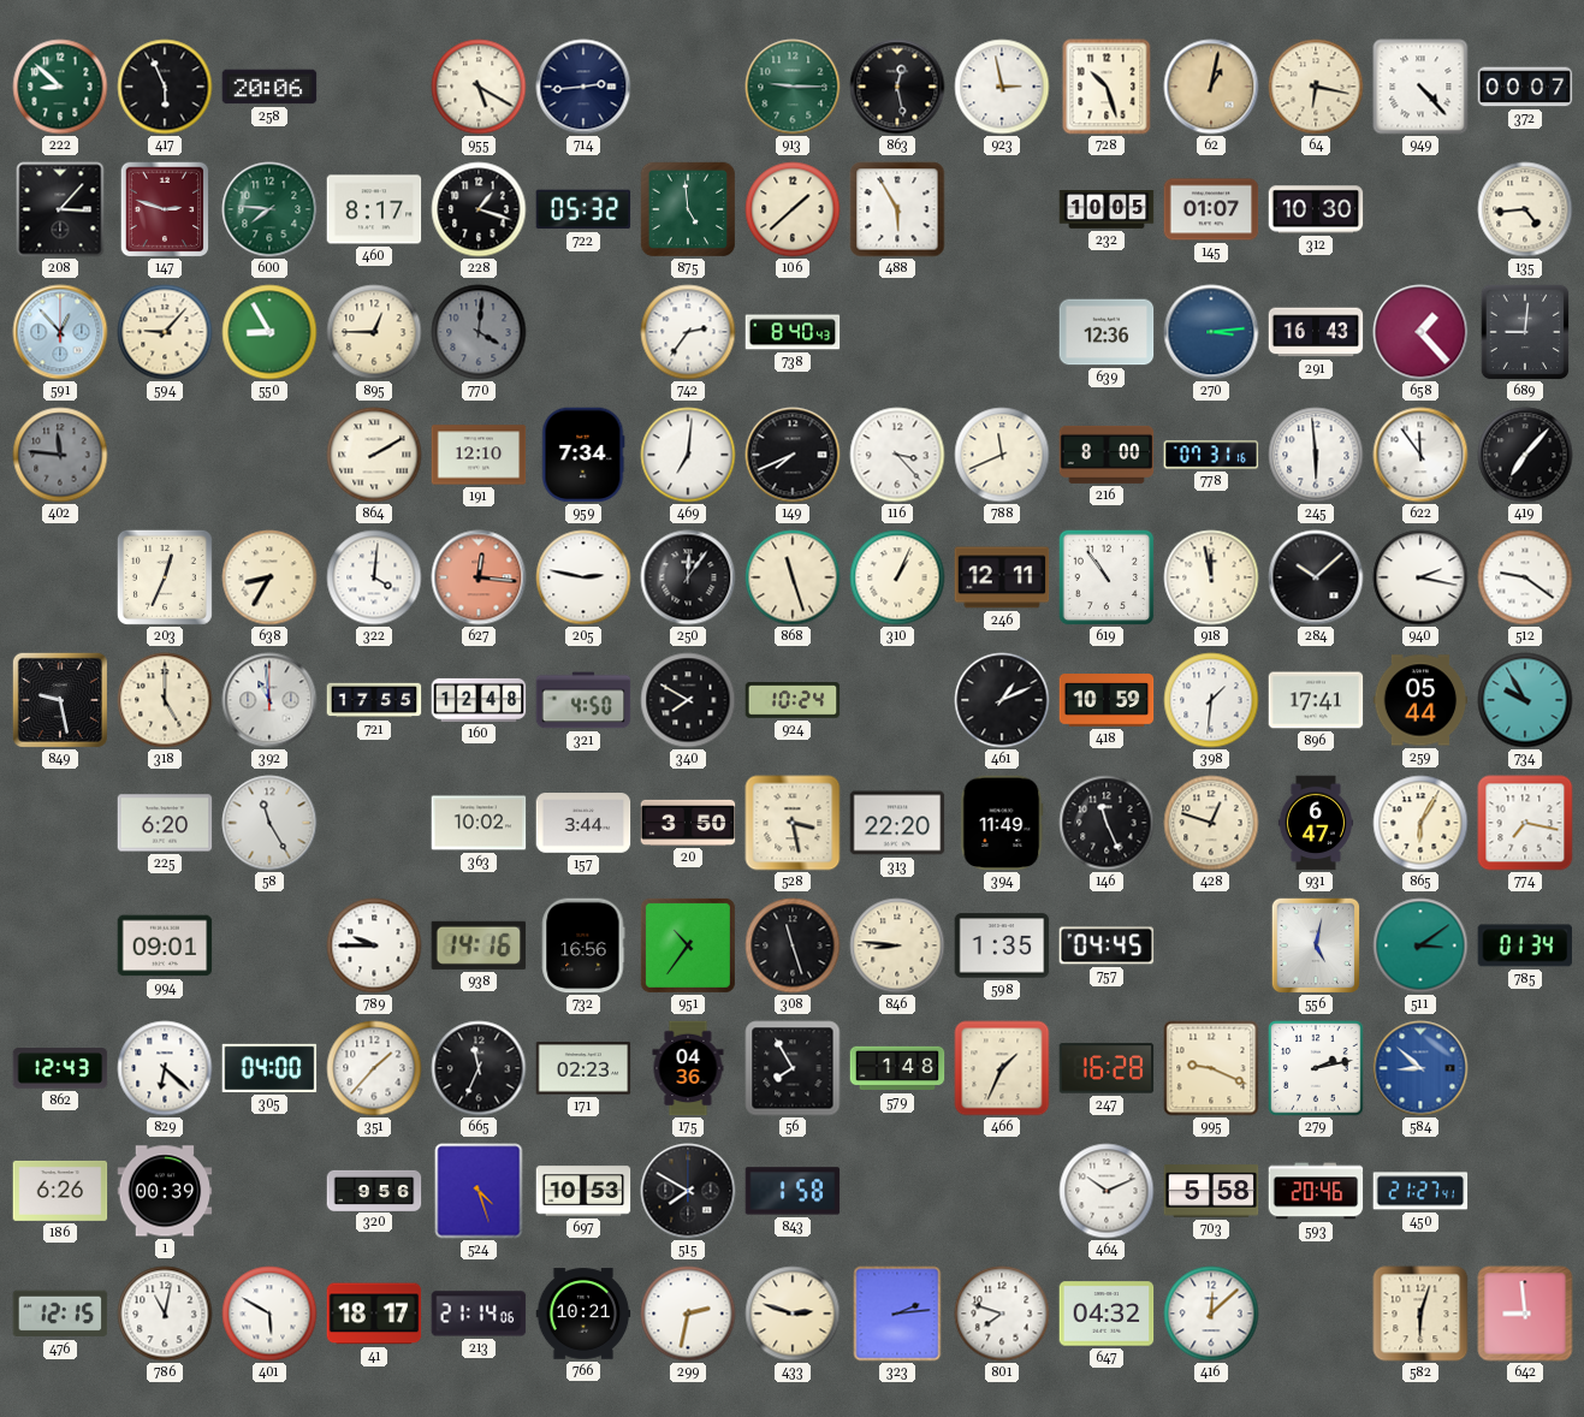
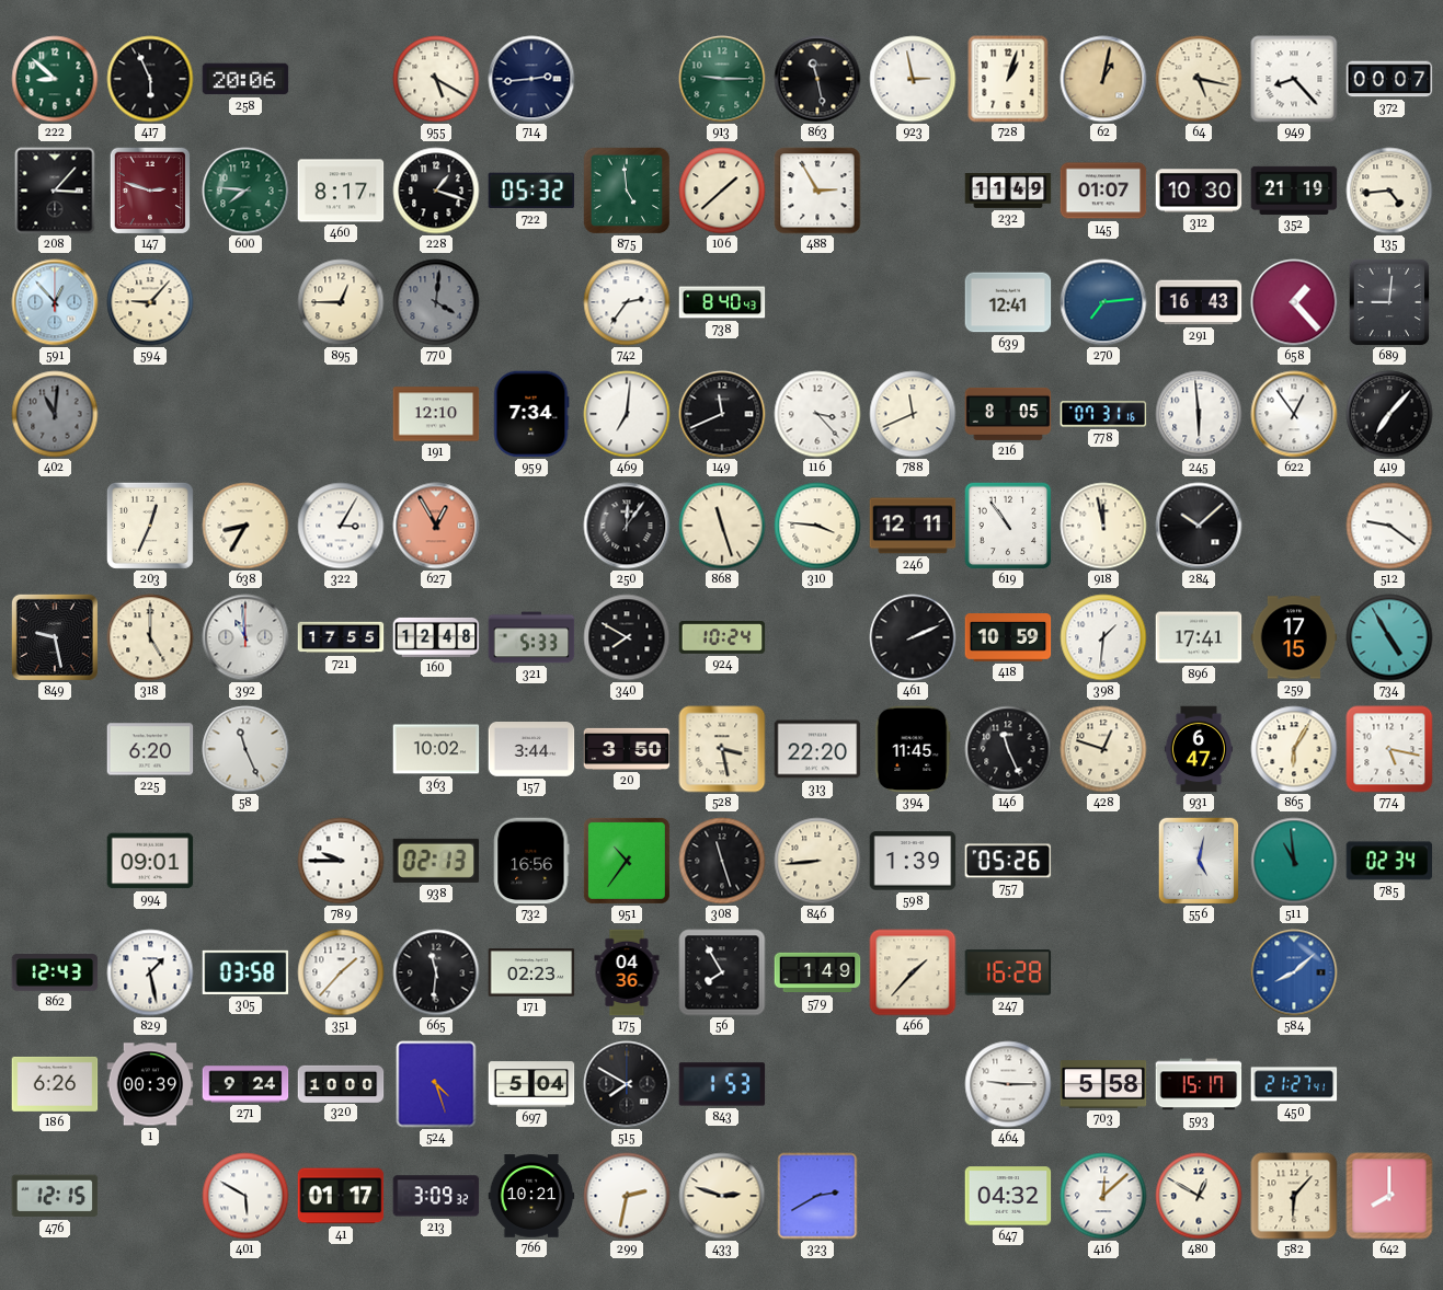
863: 12:28 -> 11:28 (817, 79)
728: 10:27 -> 1:03 (1008, 79)
64: 6:17 -> 5:17 (1199, 79)
949: 4:23 -> 8:23 (1294, 79)
488: 5:55 -> 2:55 (817, 191)
232: 10:05 -> 11:49 (1008, 192)
352: none -> 21:19 (1294, 189)
550: 8:55 -> none (269, 332)
639: 12:36 -> 12:41 (1008, 302)
270: 3:14 -> 7:14 (1103, 302)
402: 11:46 -> 11:01 (55, 414)
864: 2:10 -> none (374, 455)
149: 7:41 -> 11:41 (722, 414)
216: 8:00 -> 8:05 (1008, 414)
622: 11:54 -> 12:54 (1294, 414)
322: 4:01 -> 3:05 (341, 526)
627: 12:16 -> 12:55 (436, 526)
205: 2:47 -> none (583, 577)
310: 1:04 -> 3:46 (817, 526)
940: 2:17 -> none (1420, 577)
321: 4:50 -> 5:33 (531, 637)
461: 1:11 -> 2:11 (913, 637)
259: 05:44 -> 17:15 (1294, 637)
734: 9:55 -> 4:55 (1389, 637)
58: 11:25 -> 11:26 (245, 749)
394: 11:49 -> 11:45 (913, 749)
774: 7:17 -> 5:17 (1389, 749)
938: 14:16 -> 02:13 (436, 861)
846: 8:46 -> 8:44 (817, 861)
598: 1:35 -> 1:39 (913, 861)
757: 04:45 -> 05:26 (1008, 861)
511: 3:09 -> 10:59 (1294, 861)
785: 01:34 -> 02:34 (1389, 861)
829: 6:22 -> 1:28 (150, 972)
305: 04:00 -> 03:58 (245, 972)
665: 11:34 -> 11:31 (436, 972)
579: 1:48 -> 1:49 (817, 972)
466: 1:34 -> 1:37 (913, 972)
995: 9:19 -> none (1211, 1068)
279: 2:13 -> none (1316, 1068)
584: 8:52 -> 8:08 (1294, 972)
271: none -> 9:24 (245, 1084)
320: 9:56 -> 10:00 (341, 1083)
697: 10:53 -> 5:04 (531, 1084)
843: 1:58 -> 1:53 (722, 1084)
464: 10:11 -> 9:15 (1008, 1084)
593: 20:46 -> 15:17 (1199, 1084)
786: 11:02 -> none (165, 1314)
41: 18:17 -> 01:17 (341, 1196)
213: 21:14 -> 3:09 (436, 1196)
323: 2:14 -> 2:40 (817, 1196)
801: 7:48 -> none (1002, 1314)
480: none -> 12:50 (1199, 1196)
582: 6:03 -> 6:07 (1294, 1196)
642: 8:59 -> 8:00 (1389, 1196)
